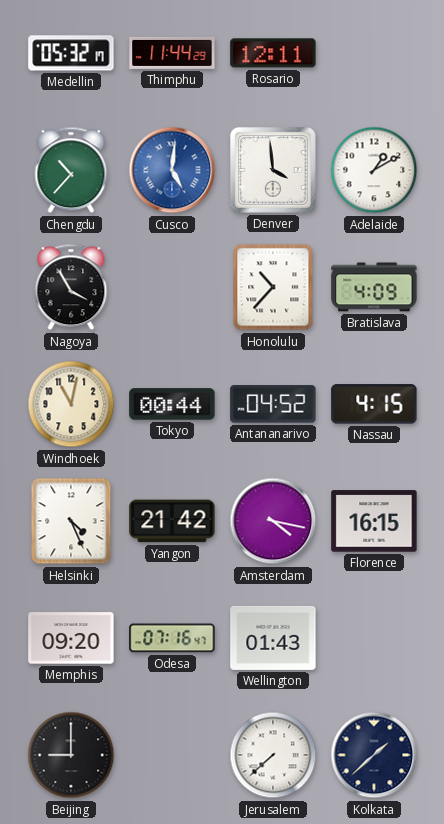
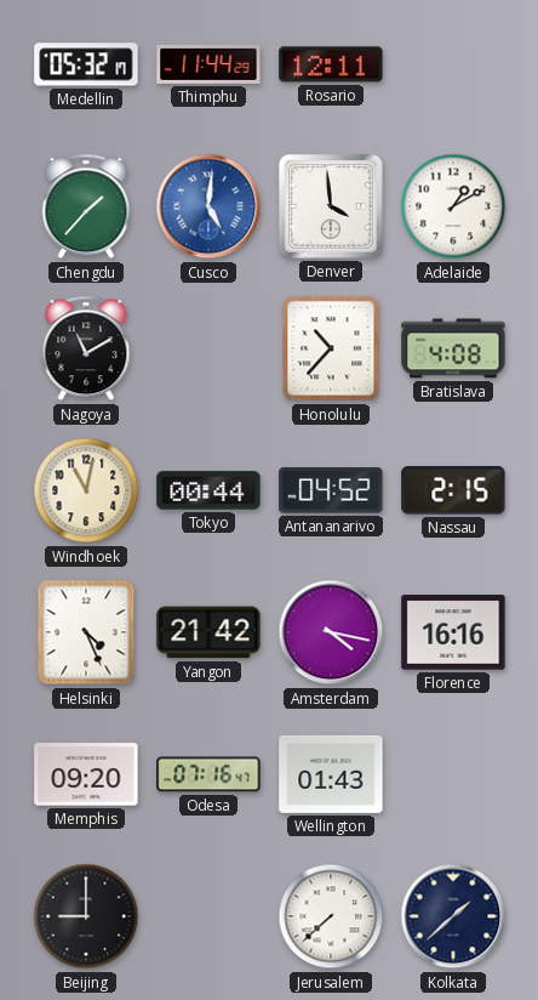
Chengdu: 10:37 -> 1:37 (86, 206)
Nagoya: 3:55 -> 11:10 (86, 348)
Bratislava: 4:09 -> 4:08 (453, 348)
Nassau: 4:15 -> 2:15 (453, 490)
Florence: 16:15 -> 16:16 (453, 632)
